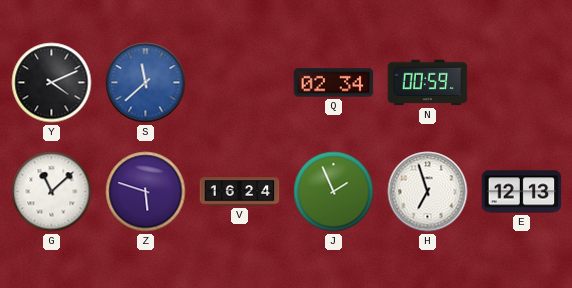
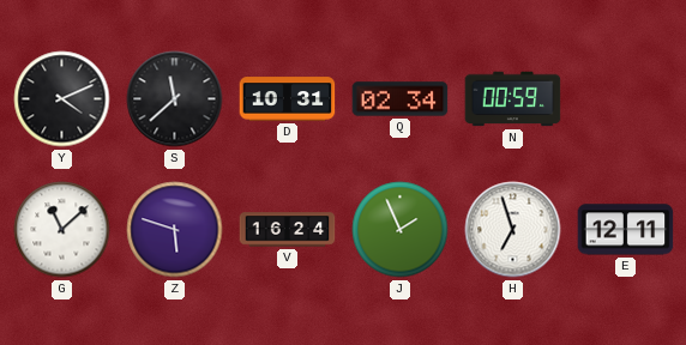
S dial: blue -> black (175, 99)
D: none -> 10:31 (288, 99)
E: 12:13 -> 12:11 (626, 230)
